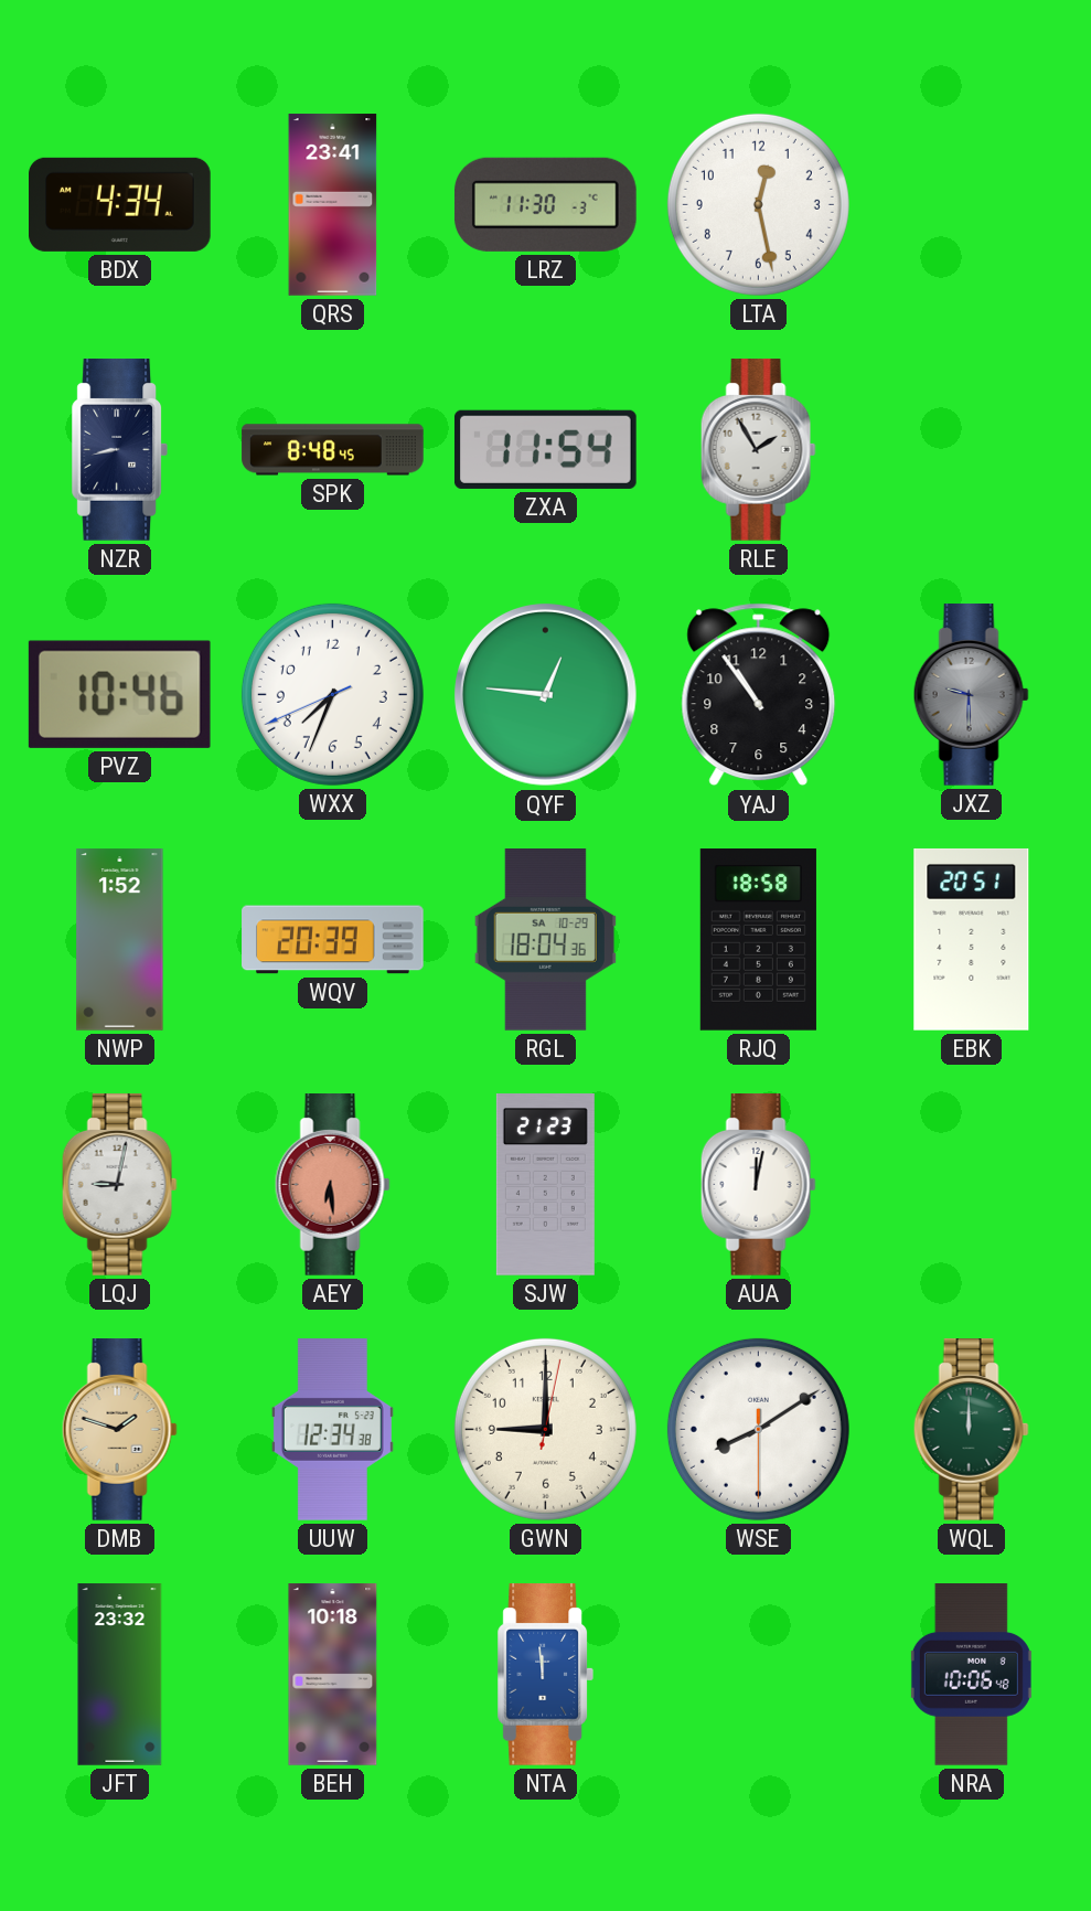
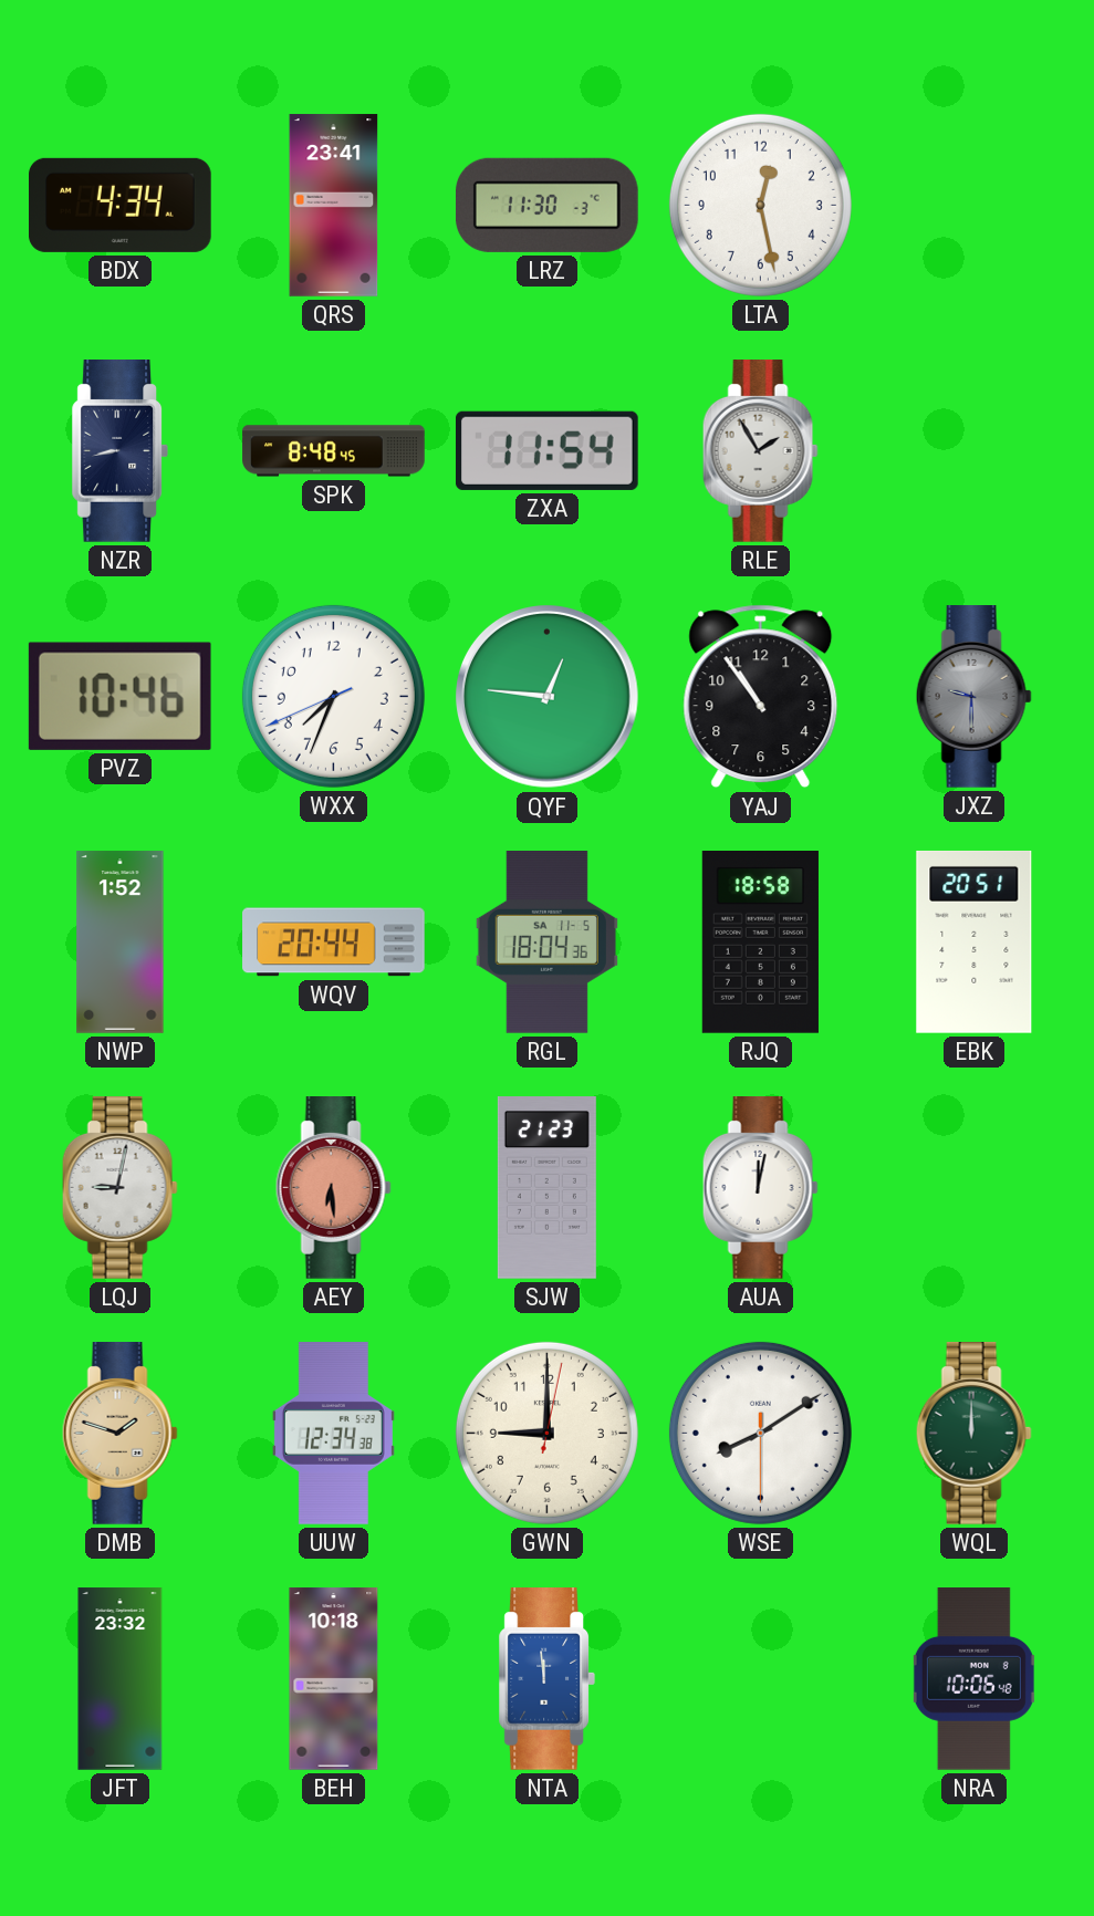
WQV: 20:39 -> 20:44 (334, 943)
RGL date: SA 10-29 -> SA 11-5 (546, 943)
